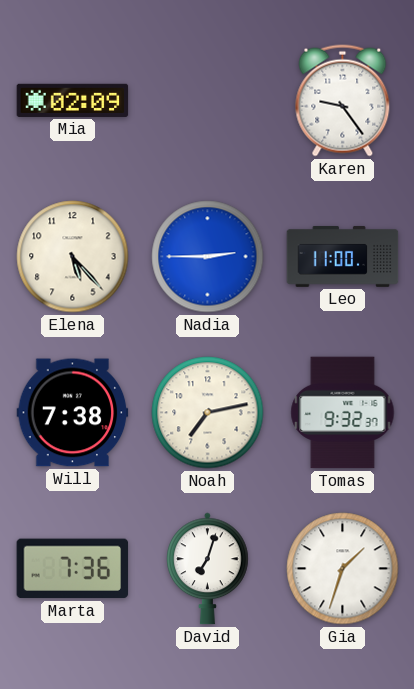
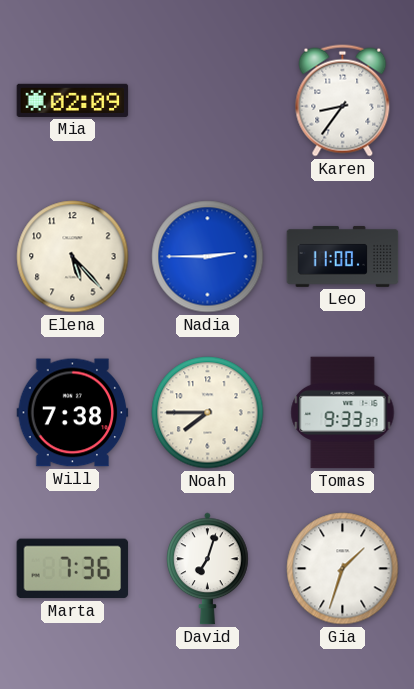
Karen: 9:24 -> 8:36 (343, 101)
Noah: 7:13 -> 7:45 (208, 413)
Tomas: 9:32 -> 9:33 (343, 413)
